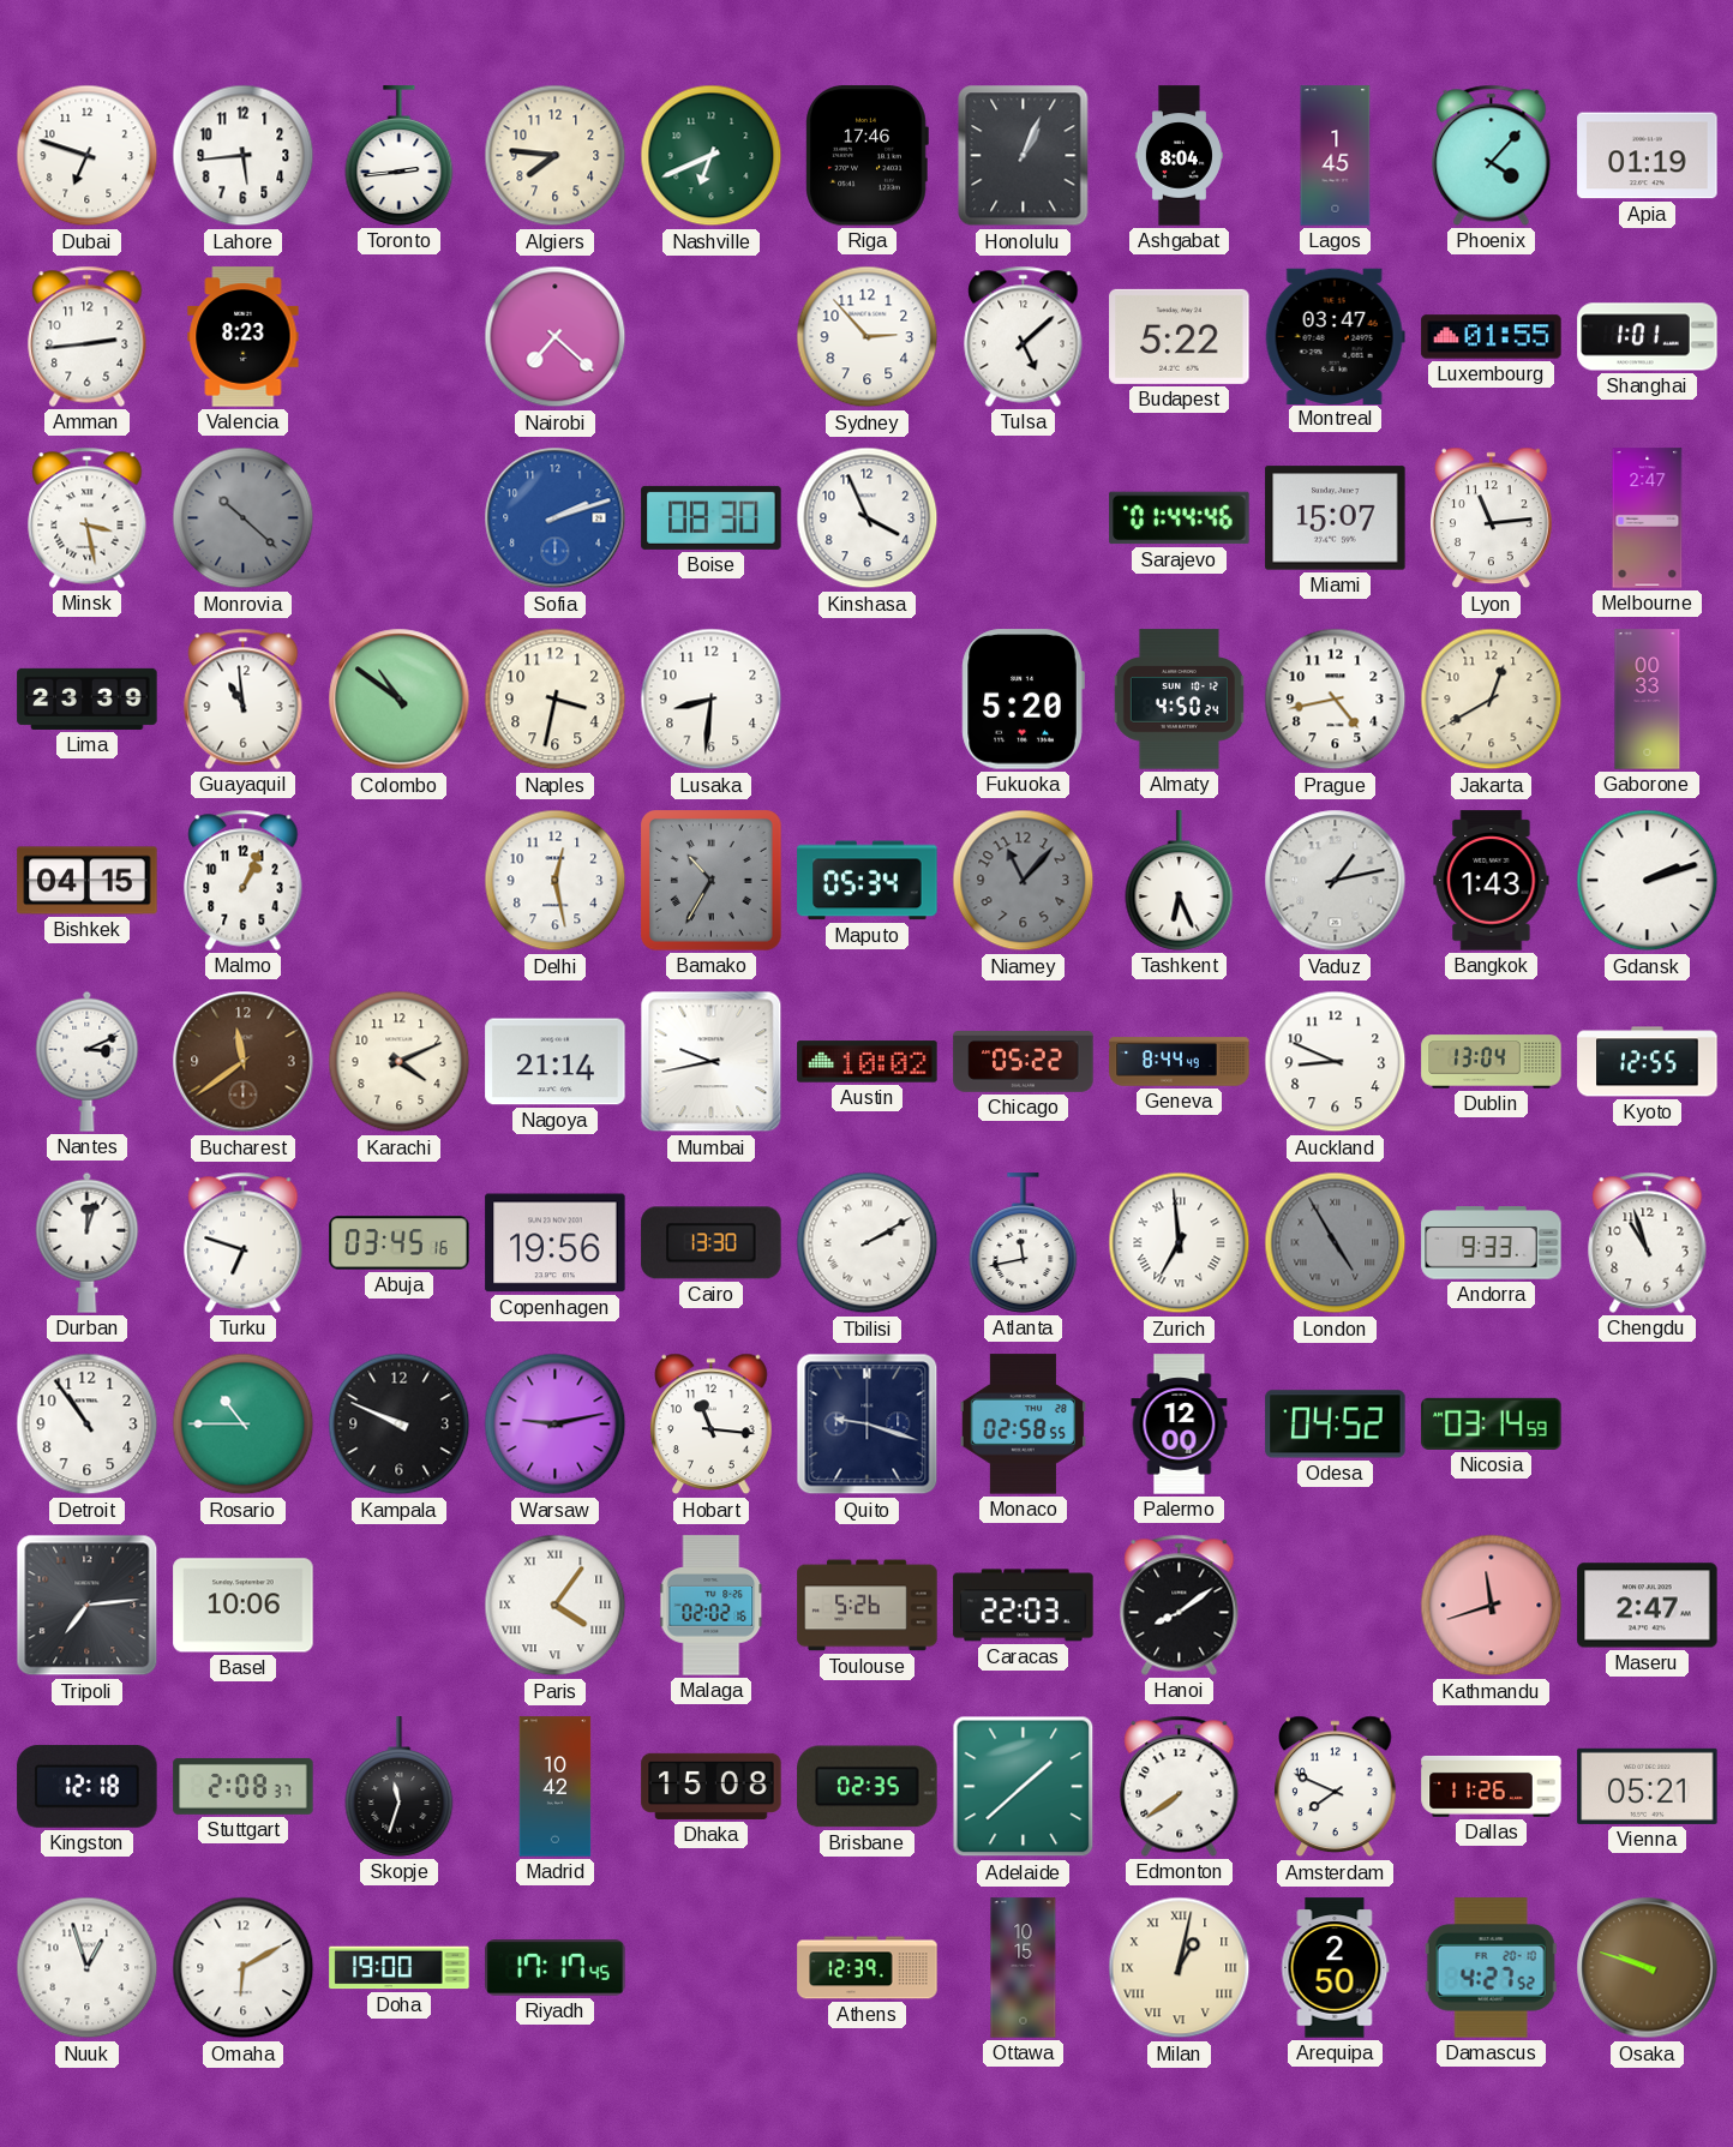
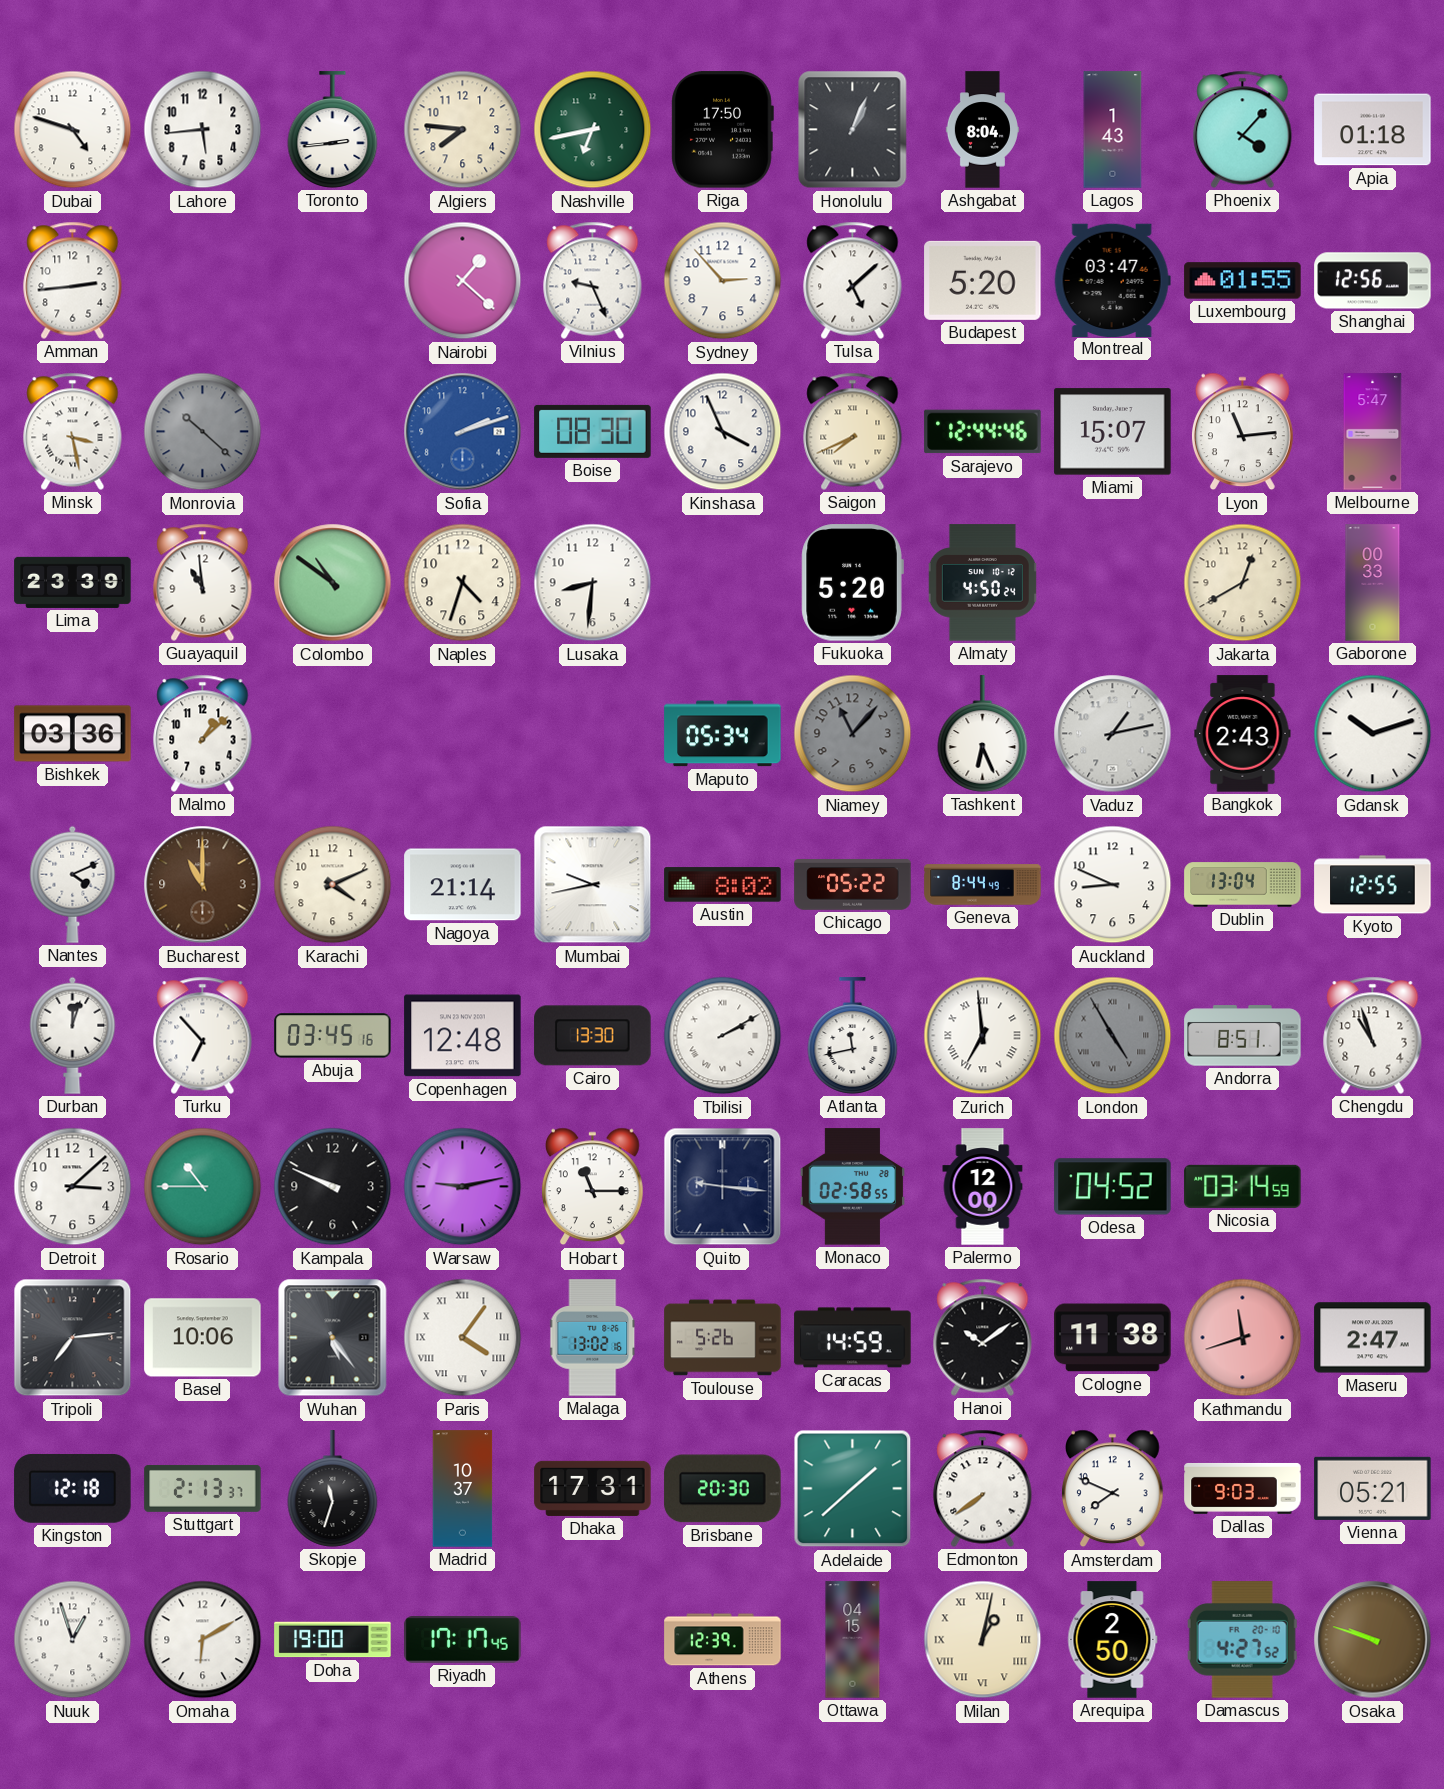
Dubai: 6:48 -> 4:48 (73, 130)
Nashville: 6:41 -> 6:43 (593, 130)
Riga: 17:46 -> 17:50 (722, 130)
Lagos: 1:45 -> 1:43 (1113, 130)
Apia: 01:19 -> 01:18 (1373, 130)
Valencia: 8:23 -> none (244, 337)
Nairobi: 7:22 -> 1:22 (463, 281)
Vilnius: none -> 9:26 (593, 280)
Budapest: 5:22 -> 5:20 (983, 280)
Shanghai: 1:01 -> 12:56 (1373, 281)
Saigon: none -> 7:41 (853, 431)
Sarajevo: 01:44 -> 12:44 (983, 432)
Melbourne: 2:47 -> 5:47 (1373, 432)
Naples: 3:32 -> 4:33 (463, 583)
Prague: 4:43 -> none (1336, 700)
Bishkek: 04:15 -> 03:36 (73, 734)
Malmo: 1:04 -> 1:08 (203, 733)
Delhi: 12:28 -> none (556, 881)
Bamako: 10:35 -> none (712, 881)
Bangkok: 1:43 -> 2:43 (1243, 734)
Gdansk: 2:12 -> 10:12 (1373, 734)
Nantes: 3:11 -> 4:11 (73, 884)
Bucharest: 11:39 -> 11:00 (203, 885)
Austin: 10:02 -> 8:02 (723, 885)
Turku: 6:48 -> 6:53 (203, 1035)
Copenhagen: 19:56 -> 12:48 (463, 1036)
Andorra: 9:33 -> 8:51 (1243, 1036)
Detroit: 10:54 -> 3:08 (73, 1187)
Hobart: 11:16 -> 11:15 (592, 1187)
Quito: 9:18 -> 9:16 (723, 1187)
Wuhan: none -> 5:24 (333, 1338)
Malaga: 02:02 -> 13:02 (593, 1338)
Caracas: 22:03 -> 14:59 (853, 1338)
Hanoi: 8:09 -> 10:09 (983, 1337)
Cologne: none -> 11:38 (1113, 1338)
Stuttgart: 2:08 -> 2:13 (203, 1488)
Madrid: 10:42 -> 10:37 (463, 1489)
Dhaka: 15:08 -> 17:31 (593, 1488)
Brisbane: 02:35 -> 20:30 (723, 1489)
Dallas: 11:26 -> 9:03 (1243, 1488)
Ottawa: 10:15 -> 04:15 (853, 1640)
